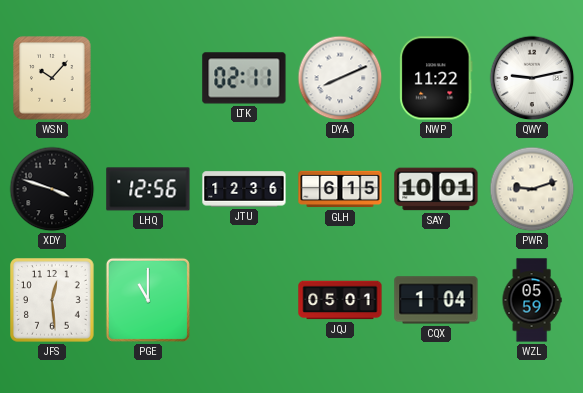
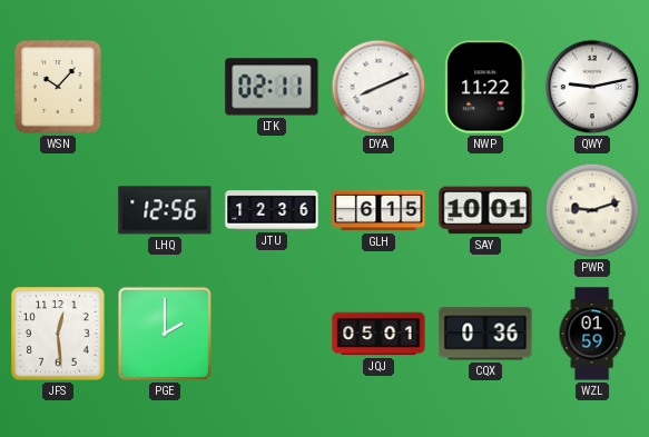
XDY: 3:48 -> none (52, 189)
PGE: 11:00 -> 2:00 (165, 334)
CQX: 1:04 -> 0:36 (485, 334)
WZL: 05:59 -> 01:59 (592, 334)
